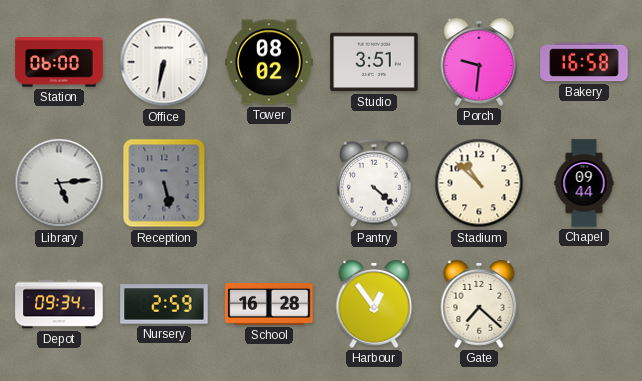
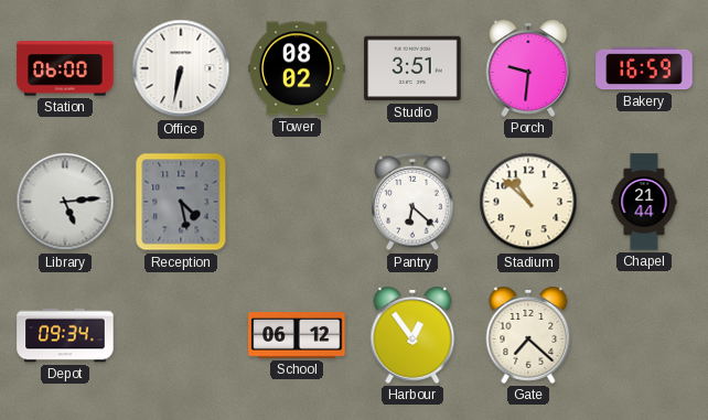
Bakery: 16:58 -> 16:59 (644, 68)
Reception: 5:28 -> 4:28 (181, 202)
Pantry: 4:22 -> 6:22 (412, 202)
Chapel: 09:44 -> 21:44 (644, 202)
Nursery: 2:59 -> none (164, 304)
School: 16:28 -> 06:12 (297, 336)
